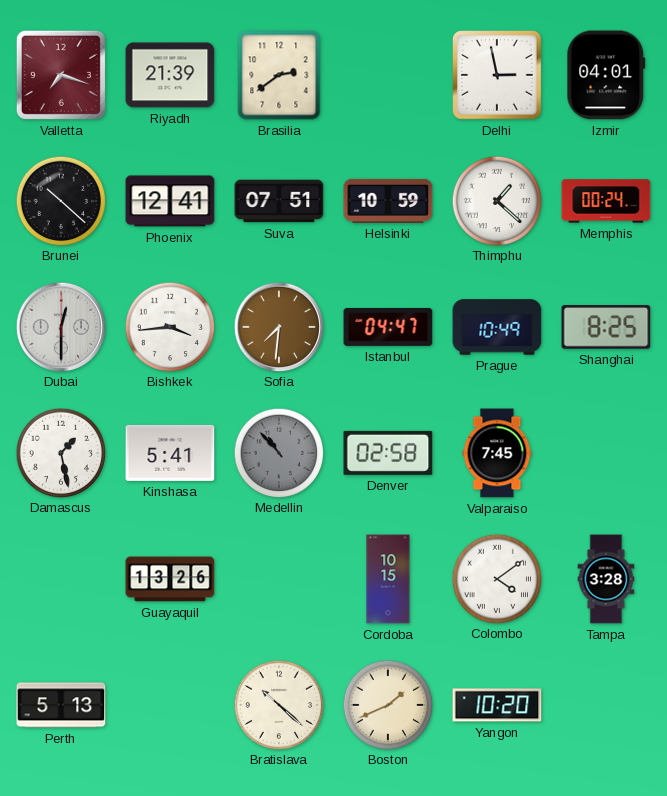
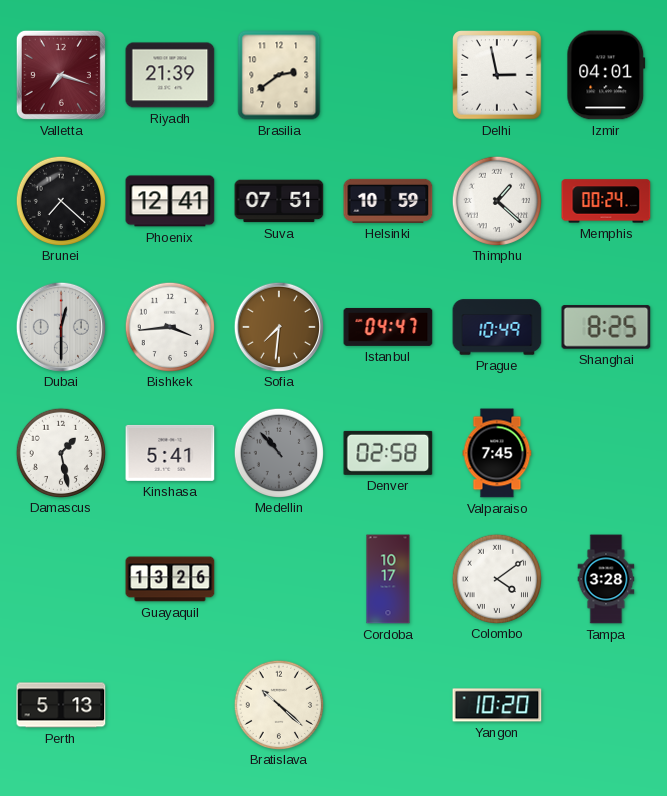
Brunei: 10:22 -> 7:22 (60, 200)
Cordoba: 10:15 -> 10:17 (388, 579)
Boston: 1:41 -> none (387, 704)
